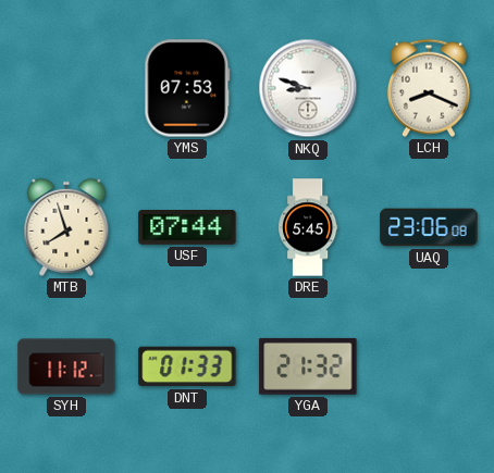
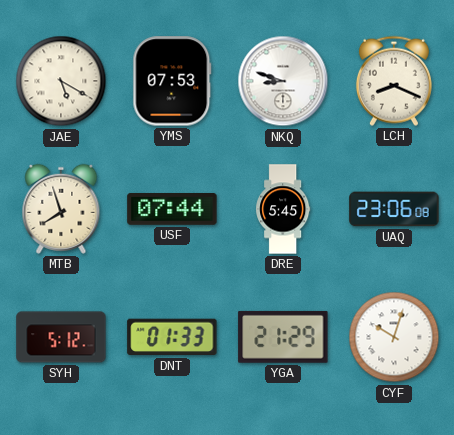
JAE: none -> 5:20 (61, 81)
SYH: 11:12 -> 5:12 (61, 337)
YGA: 21:32 -> 21:29 (283, 337)
CYF: none -> 10:03 (394, 337)
